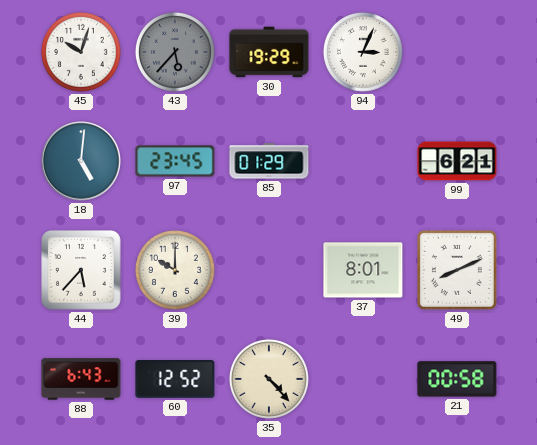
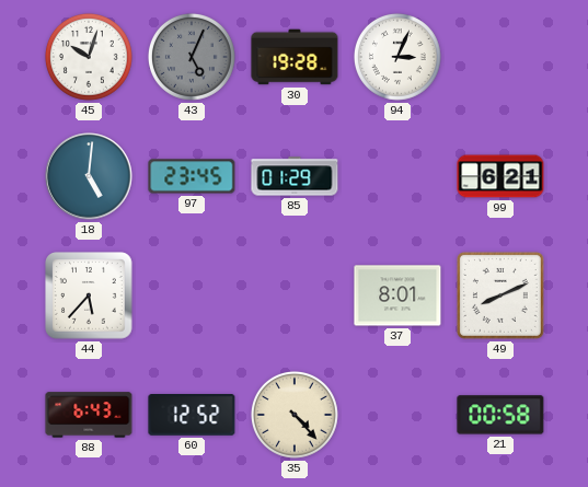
43: 5:37 -> 5:04 (192, 57)
30: 19:29 -> 19:28 (295, 57)
39: 10:00 -> none (175, 270)
